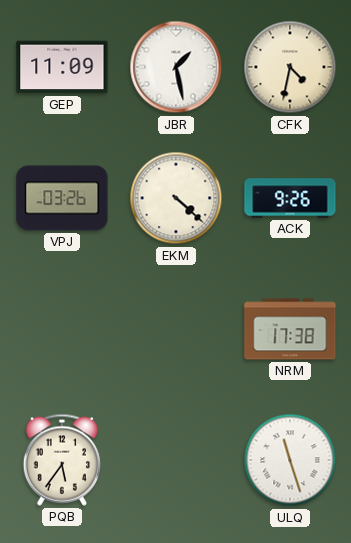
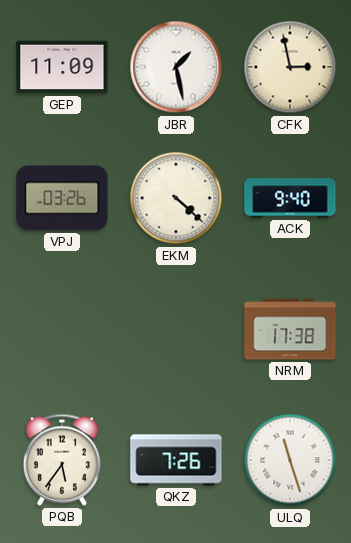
CFK: 4:32 -> 2:58 (290, 67)
ACK: 9:26 -> 9:40 (290, 198)
QKZ: none -> 7:26 (176, 460)
